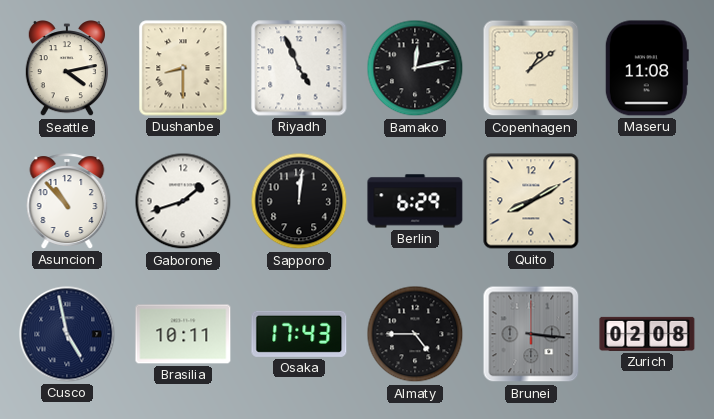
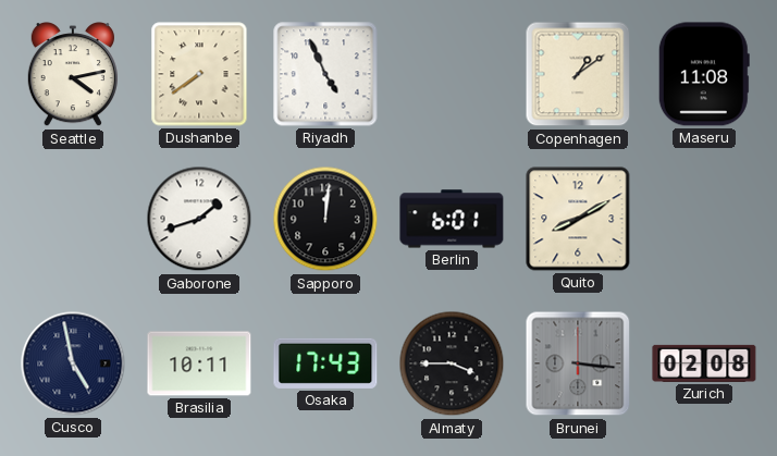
Dushanbe: 8:30 -> 7:39 (199, 74)
Bamako: 12:13 -> none (415, 68)
Asuncion: 10:53 -> none (67, 201)
Berlin: 6:29 -> 6:01 (452, 219)
Almaty: 4:45 -> 3:45 (452, 363)
